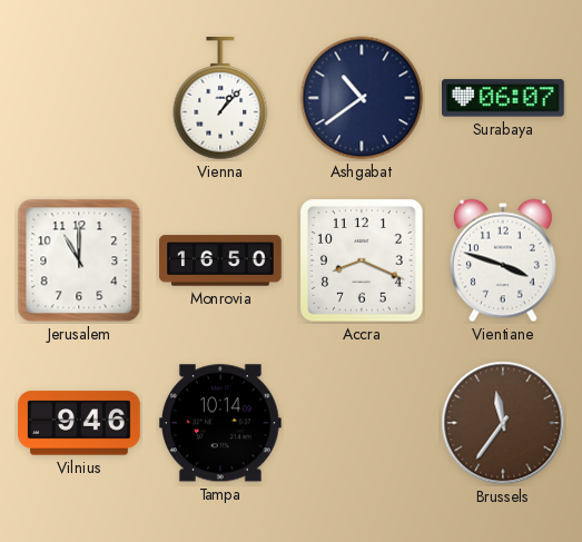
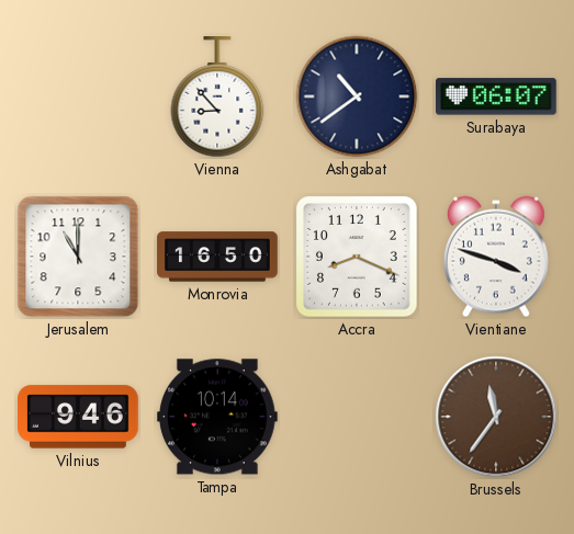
Vienna: 1:07 -> 8:53 (217, 98)
